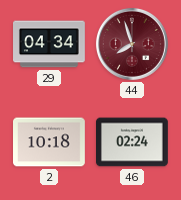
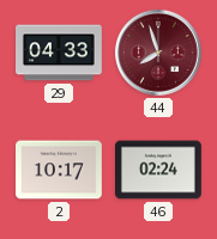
29: 04:34 -> 04:33 (60, 53)
2: 10:18 -> 10:17 (60, 170)
